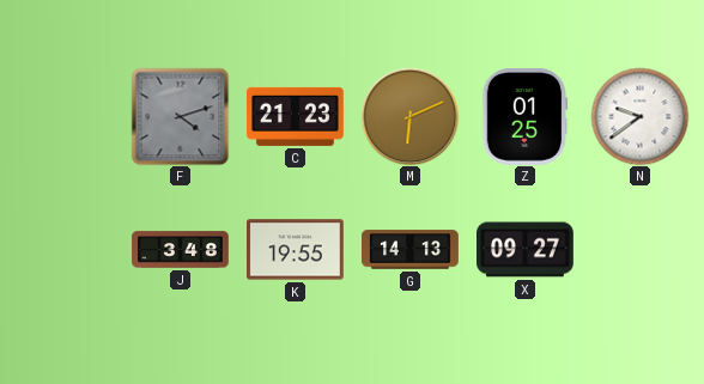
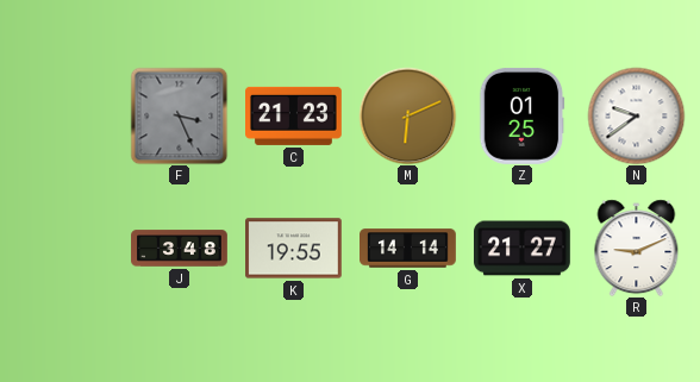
F: 4:12 -> 3:26 (179, 115)
G: 14:13 -> 14:14 (408, 249)
X: 09:27 -> 21:27 (523, 249)
R: none -> 9:11 (637, 248)
